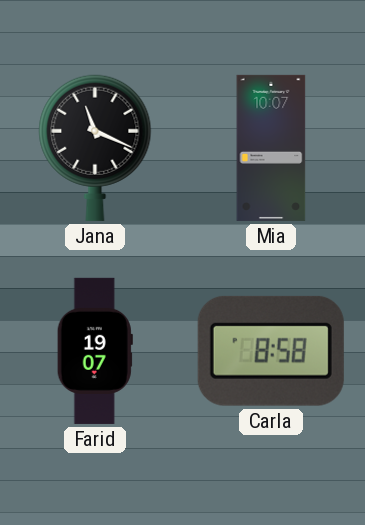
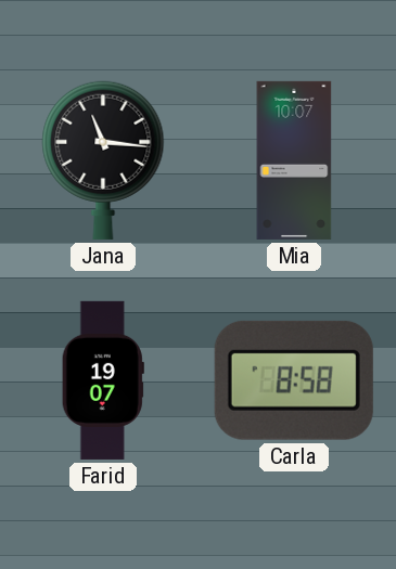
Jana: 11:19 -> 11:16 (103, 160)
